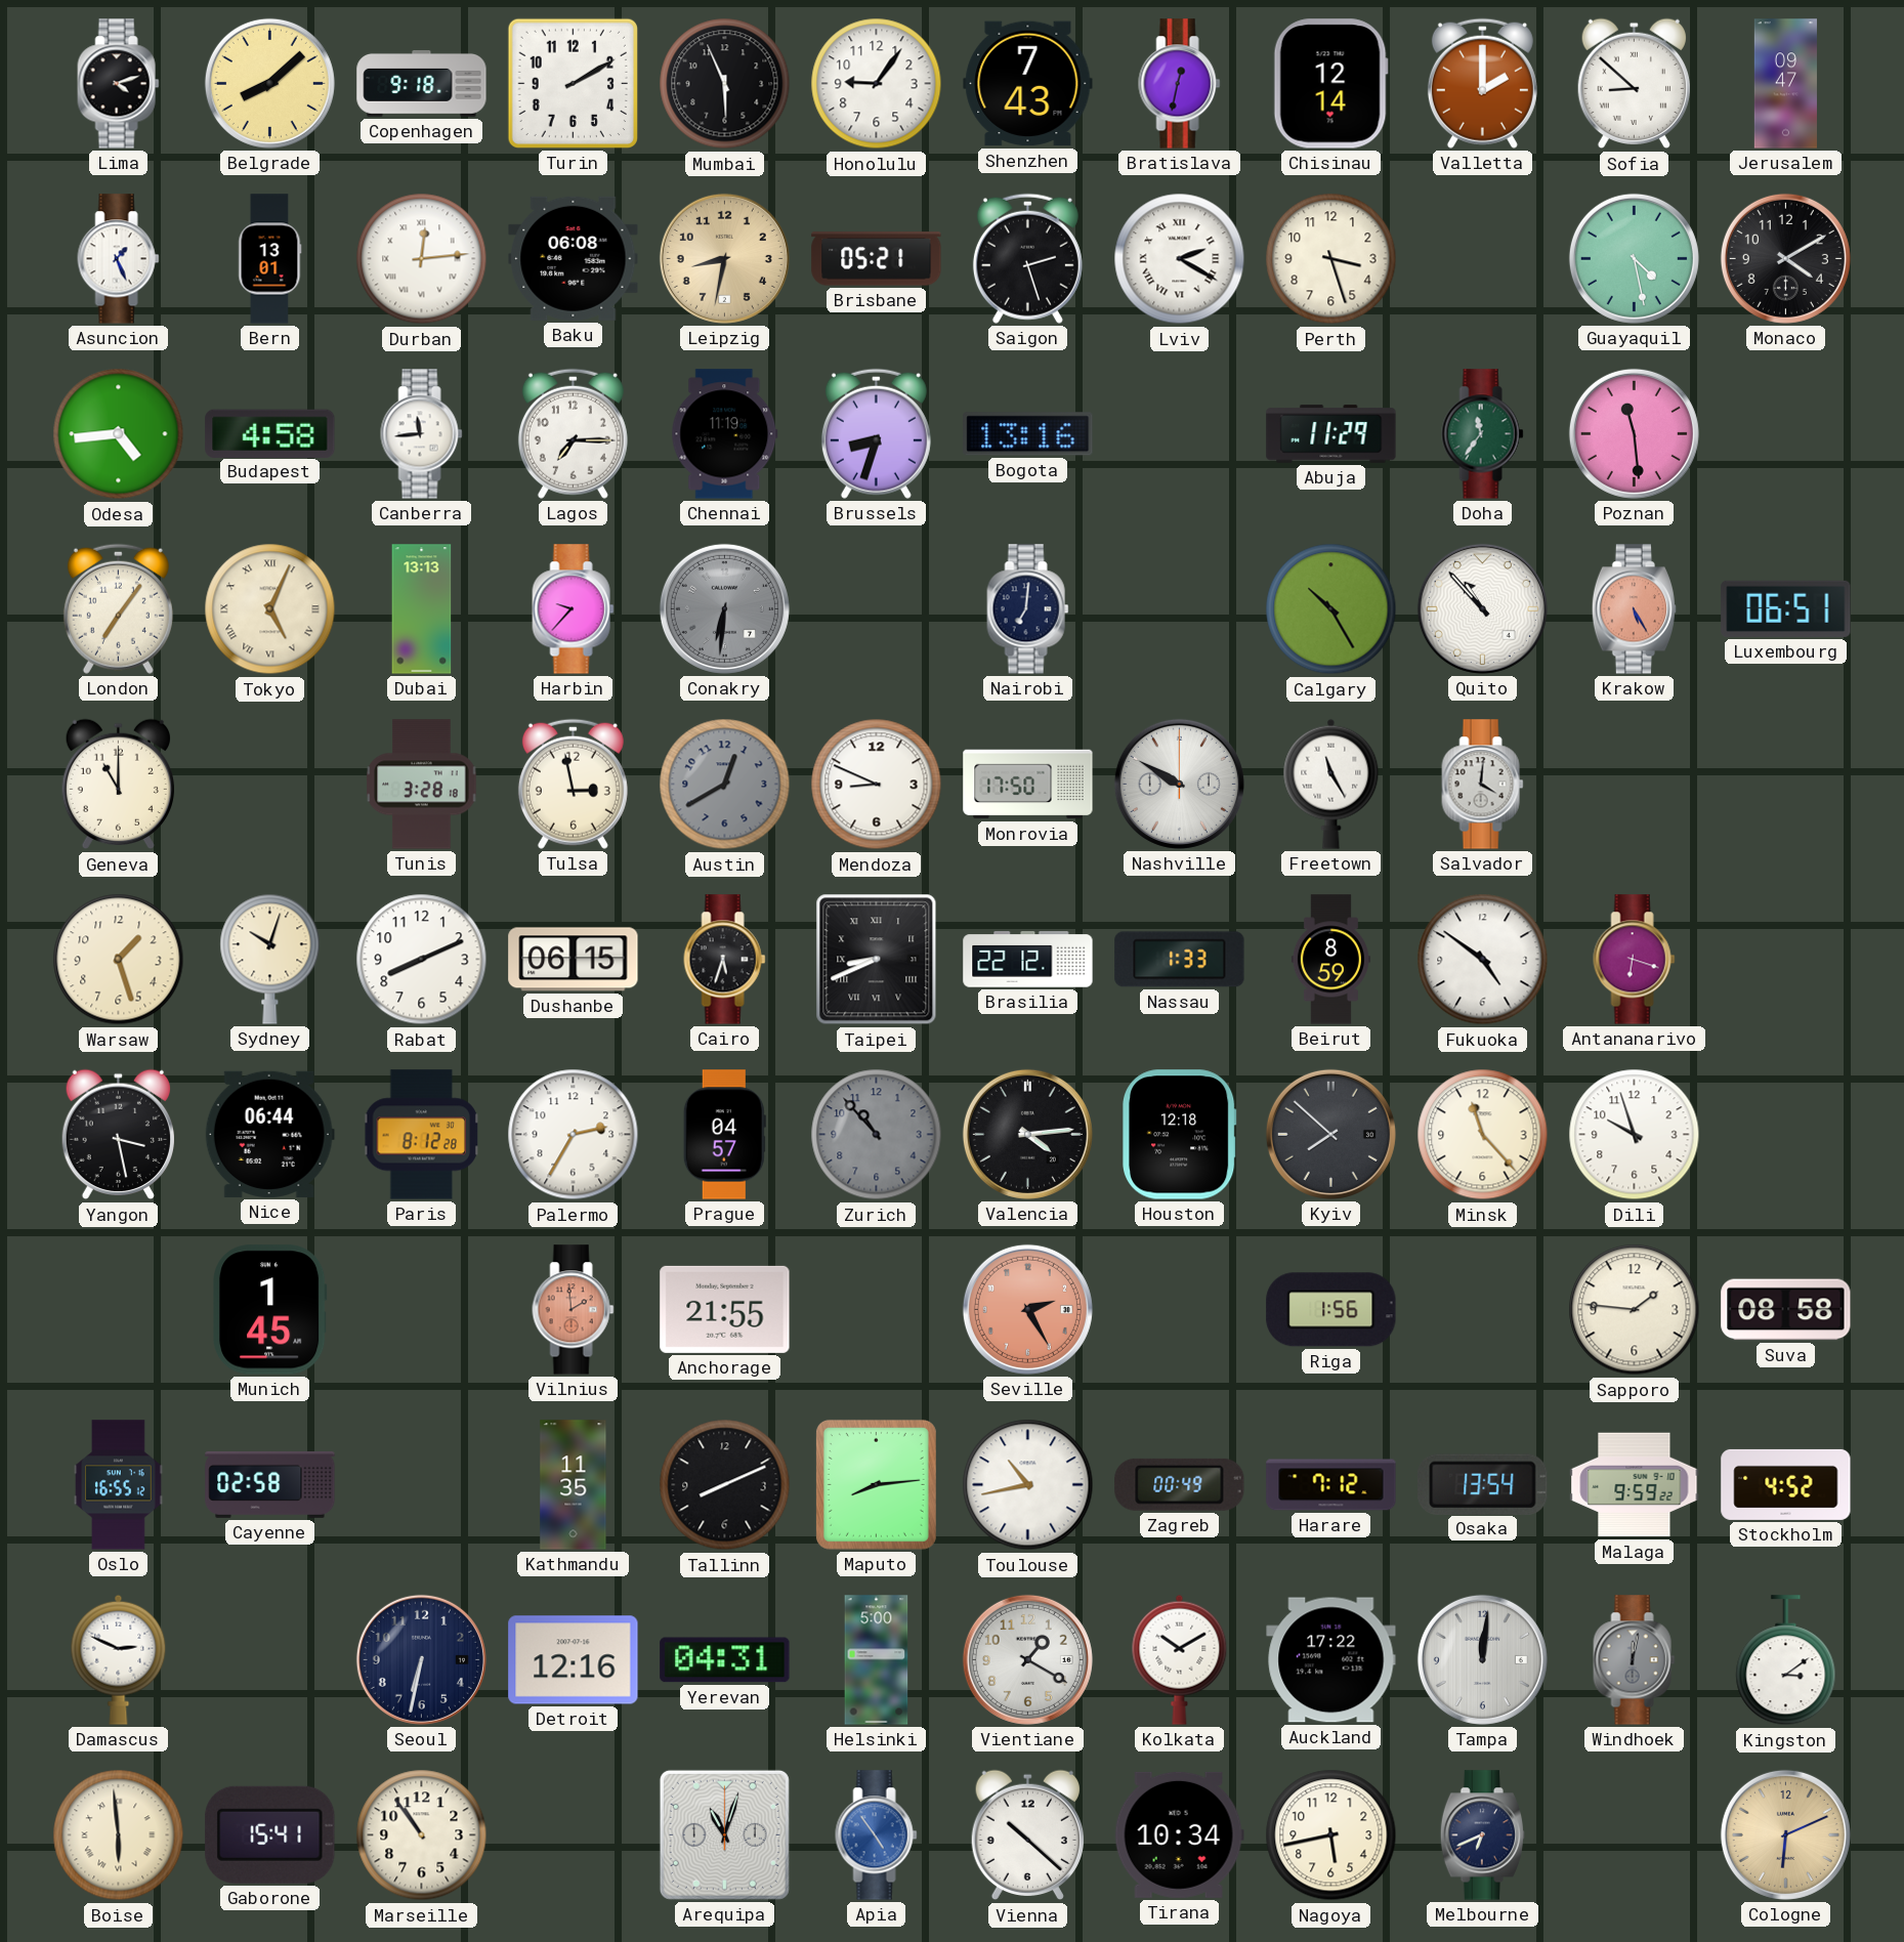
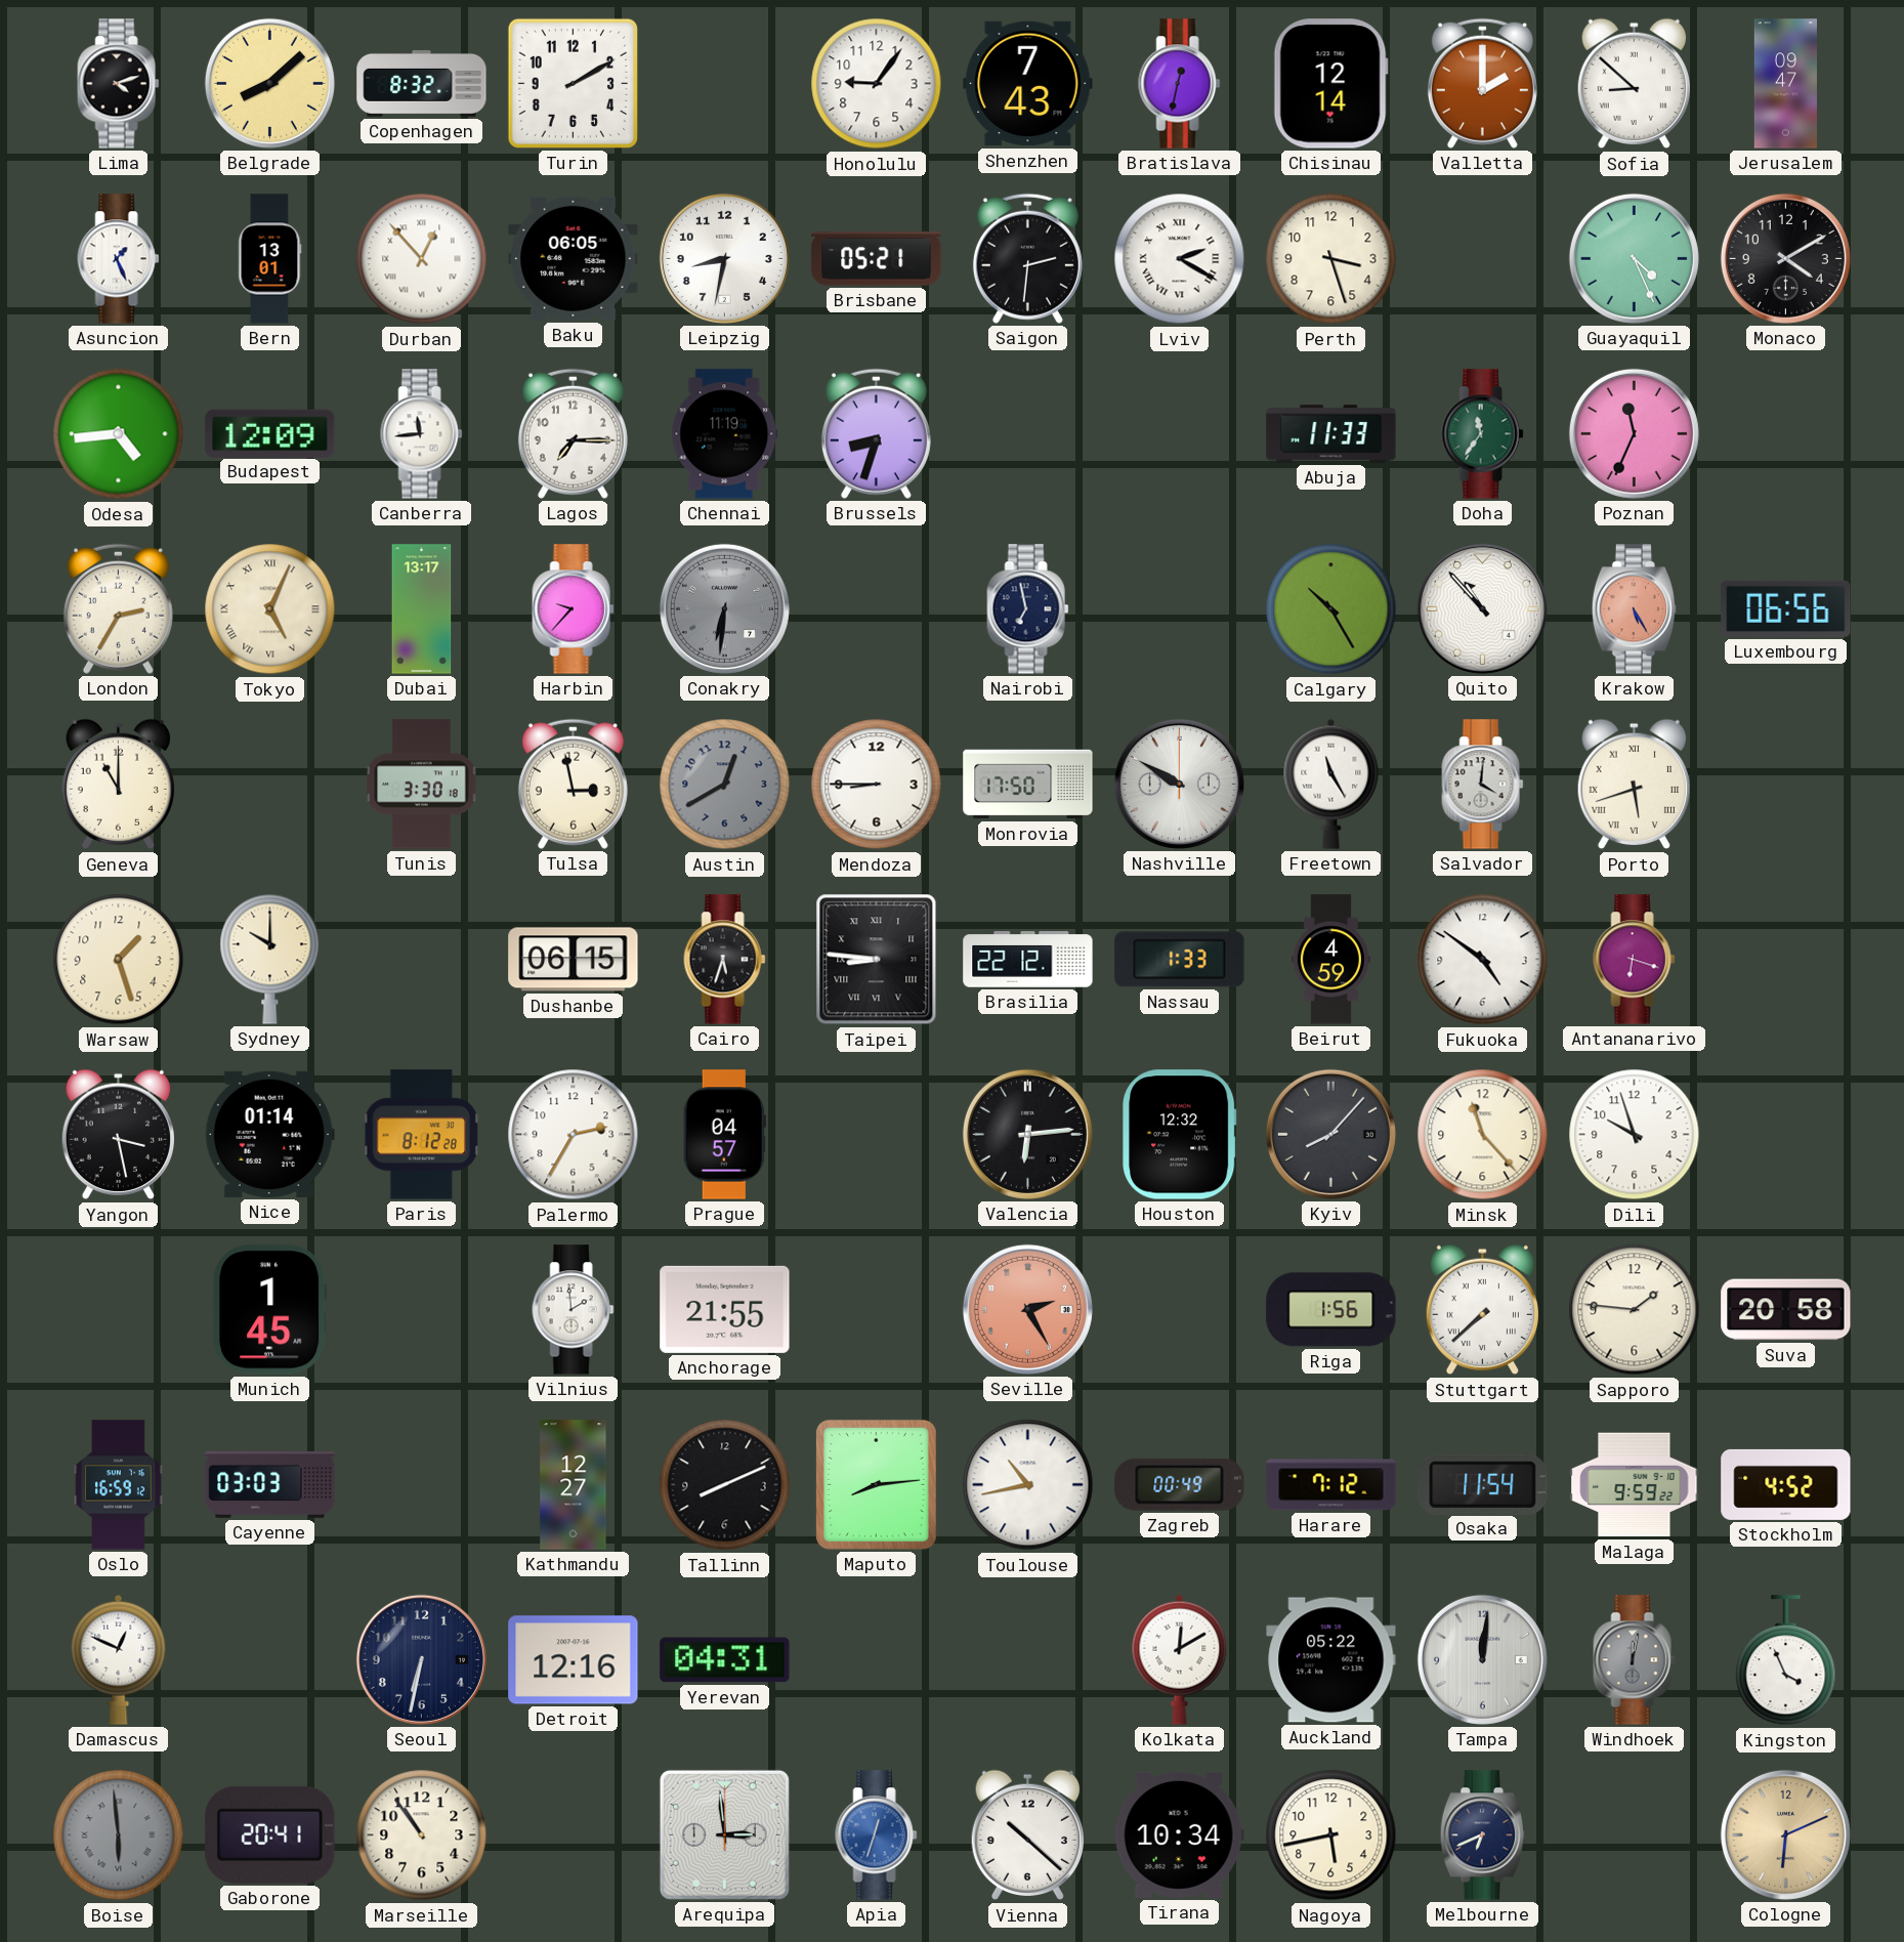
Copenhagen: 9:18 -> 8:32 (422, 84)
Mumbai: 5:56 -> none (725, 84)
Durban: 12:14 -> 12:53 (422, 259)
Baku: 06:08 -> 06:05 (574, 258)
Leipzig dial: champagne -> white (724, 258)
Saigon: 2:27 -> 2:31 (1027, 258)
Guayaquil: 4:28 -> 4:26 (1634, 258)
Budapest: 4:58 -> 12:09 (270, 433)
Bogota: 13:16 -> none (1028, 434)
Abuja: 11:29 -> 11:33 (1331, 434)
Poznan: 11:29 -> 11:34 (1634, 433)
London: 7:06 -> 2:35 (118, 608)
Dubai: 13:13 -> 13:17 (422, 609)
Nairobi: 7:01 -> 6:58 (1028, 609)
Luxembourg: 06:51 -> 06:56 (1786, 608)
Tunis: 3:28 -> 3:30 (422, 785)
Mendoza: 8:49 -> 8:45 (877, 785)
Porto: none -> 5:42 (1634, 785)
Sydney: 10:03 -> 10:00 (270, 959)
Rabat: 8:11 -> none (422, 960)
Taipei: 8:41 -> 8:46 (877, 960)
Beirut: 8:59 -> 4:59 (1330, 960)
Nice: 06:44 -> 01:14 (269, 1134)
Zurich: 10:53 -> none (877, 1135)
Valencia: 4:14 -> 6:14 (1027, 1134)
Houston: 12:18 -> 12:32 (1180, 1135)
Kyiv: 7:52 -> 8:07 (1330, 1134)
Vilnius dial: salmon -> white (574, 1310)
Stuttgart: none -> 7:38 (1482, 1310)
Suva: 08:58 -> 20:58 (1786, 1310)
Oslo: 16:55 -> 16:59 (119, 1485)
Cayenne: 02:58 -> 03:03 (270, 1484)
Kathmandu: 11:35 -> 12:27 (574, 1485)
Osaka: 13:54 -> 11:54 (1483, 1484)
Damascus: 2:49 -> 12:49 (119, 1659)
Helsinki: 5:00 -> none (877, 1660)
Vientiane: 1:20 -> none (1027, 1659)
Kolkata: 10:10 -> 12:10 (1180, 1659)
Auckland: 17:22 -> 05:22 (1331, 1660)
Kingston: 3:09 -> 3:56 (1786, 1660)
Boise dial: cream -> grey (119, 1835)
Gaborone: 15:41 -> 20:41 (270, 1834)
Arequipa: 11:03 -> 2:59 (724, 1834)
Apia: 4:54 -> 12:33 (877, 1835)
